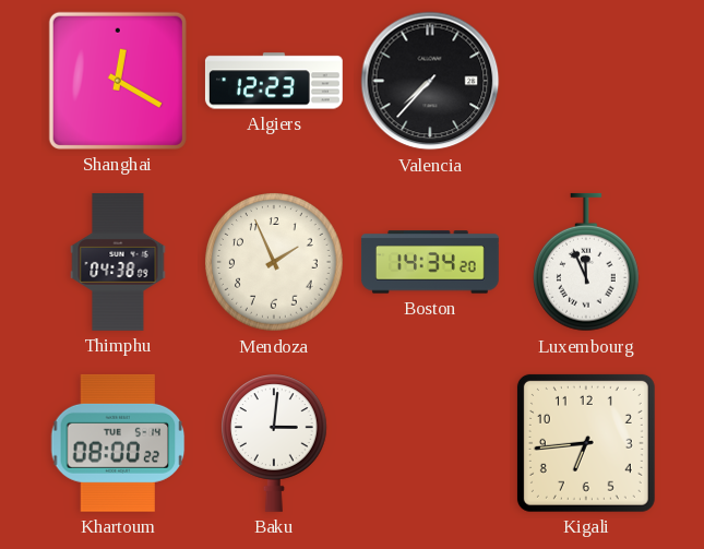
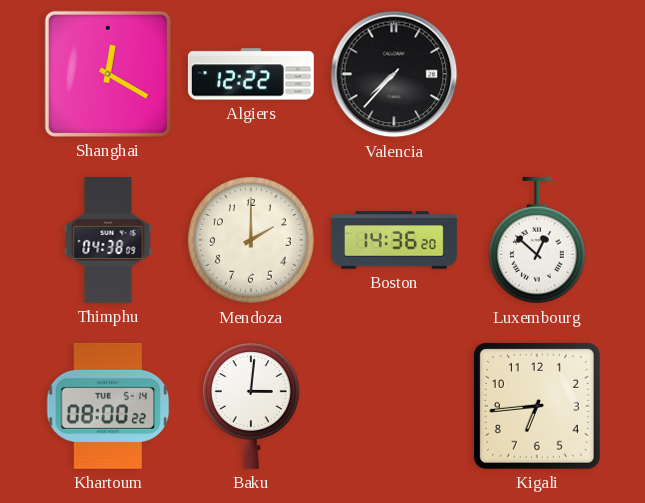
Algiers: 12:23 -> 12:22 (251, 74)
Mendoza: 1:56 -> 2:00 (251, 240)
Boston: 14:34 -> 14:36 (394, 240)
Luxembourg: 11:56 -> 12:52 (538, 240)
